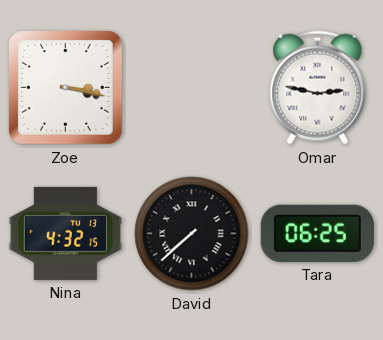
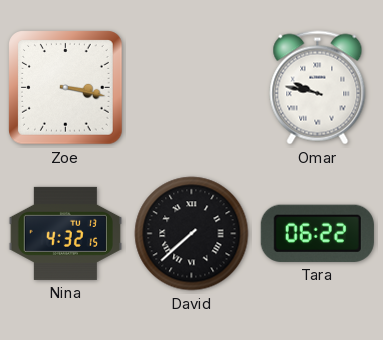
Omar: 2:47 -> 9:47 (318, 88)
Tara: 06:25 -> 06:22 (317, 233)
